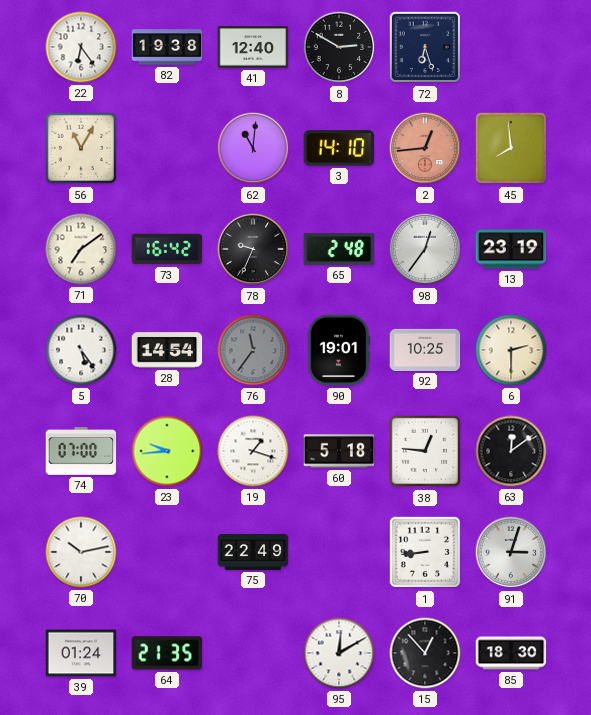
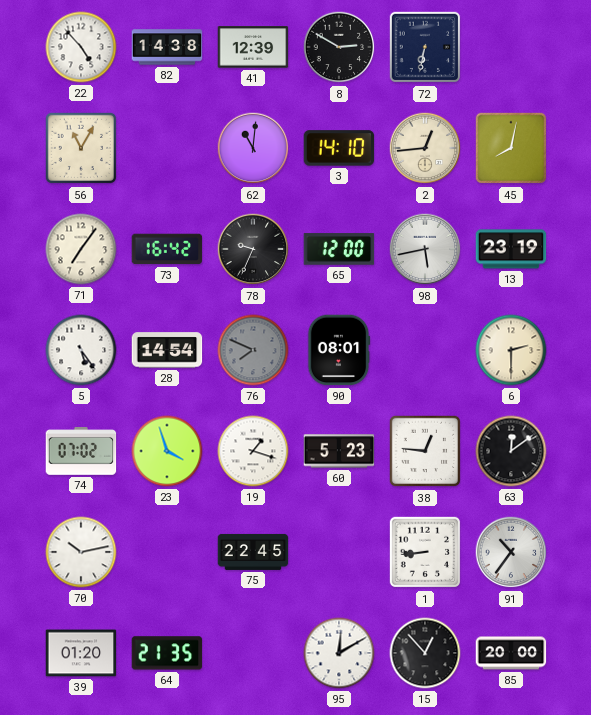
22: 6:24 -> 4:53 (81, 47)
82: 19:38 -> 14:38 (167, 47)
41: 12:40 -> 12:39 (253, 47)
72: 6:27 -> 6:32 (425, 47)
2 dial: salmon -> cream (425, 148)
45: 7:59 -> 8:02 (511, 148)
71: 7:09 -> 7:06 (81, 249)
65: 2:48 -> 12:00 (339, 249)
98: 12:36 -> 5:43 (425, 249)
76: 11:36 -> 7:49 (253, 350)
90: 19:01 -> 08:01 (339, 350)
92: 10:25 -> none (425, 350)
74: 07:00 -> 07:02 (81, 452)
23: 9:44 -> 3:57 (167, 451)
60: 5:18 -> 5:23 (339, 451)
75: 22:49 -> 22:45 (253, 552)
91: 3:03 -> 10:36 (511, 552)
39: 01:24 -> 01:20 (81, 653)
85: 18:30 -> 20:00 (511, 653)
